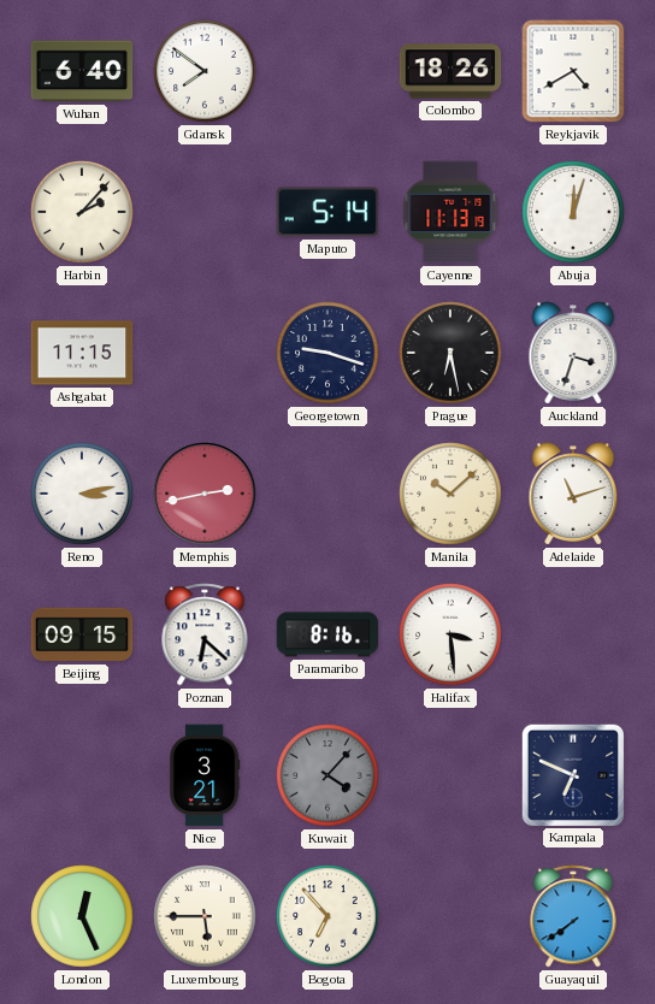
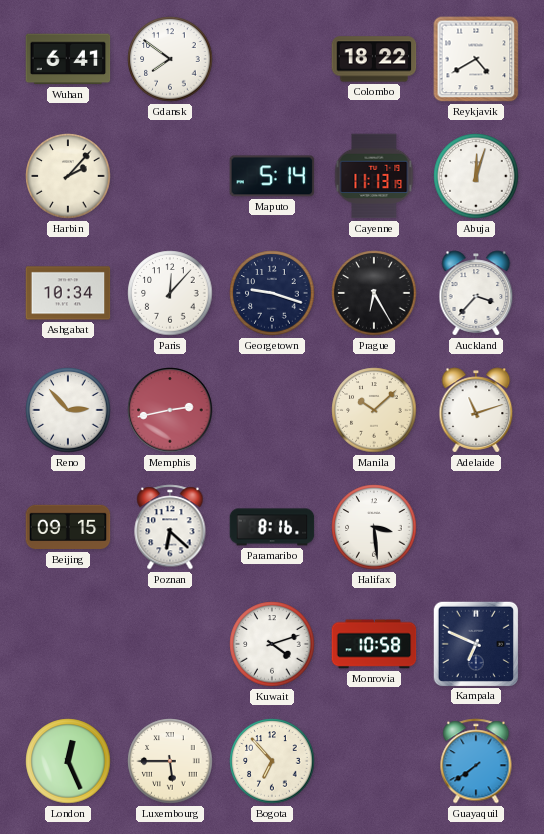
Wuhan: 6:40 -> 6:41 (68, 59)
Colombo: 18:26 -> 18:22 (374, 59)
Ashgabat: 11:15 -> 10:34 (68, 293)
Paris: none -> 12:07 (170, 293)
Prague: 6:28 -> 6:25 (374, 293)
Auckland: 3:33 -> 3:37 (476, 293)
Reno: 3:13 -> 2:53 (68, 410)
Nice: 3:21 -> none (205, 775)
Kuwait: 4:07 -> 4:12 (272, 644)
Kuwait dial: grey -> white (272, 644)
Monrovia: none -> 10:58 (374, 644)
